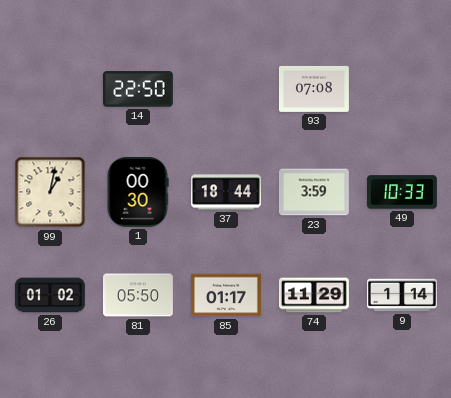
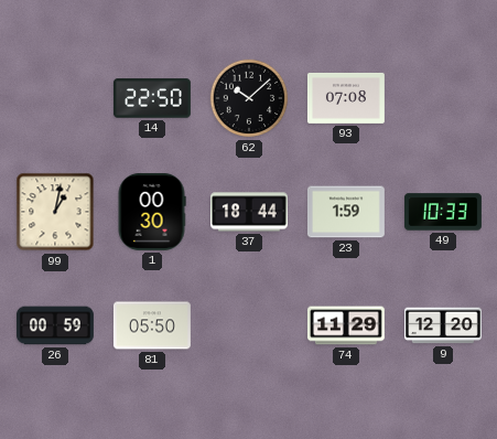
62: none -> 10:08 (249, 98)
23: 3:59 -> 1:59 (346, 212)
26: 01:02 -> 00:59 (55, 325)
85: 01:17 -> none (226, 295)
9: 1:14 -> 12:20 (443, 325)
